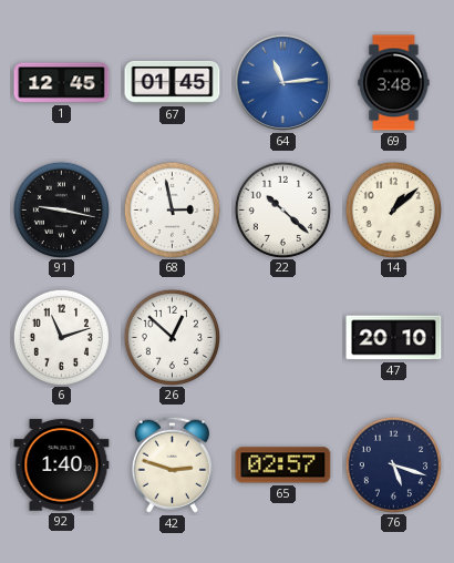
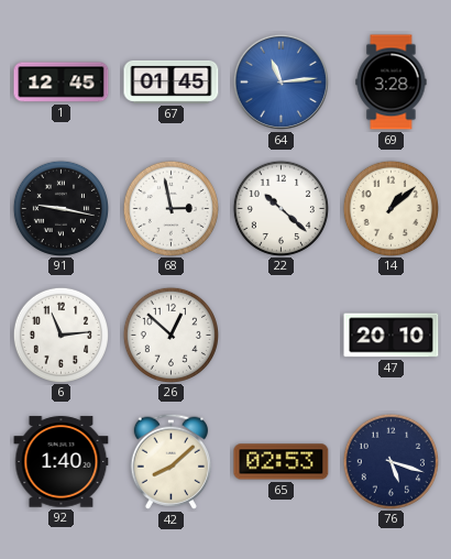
69: 3:48 -> 3:28 (392, 83)
6: 11:12 -> 11:14 (61, 335)
42: 2:48 -> 8:08 (170, 461)
65: 02:57 -> 02:53 (282, 462)
